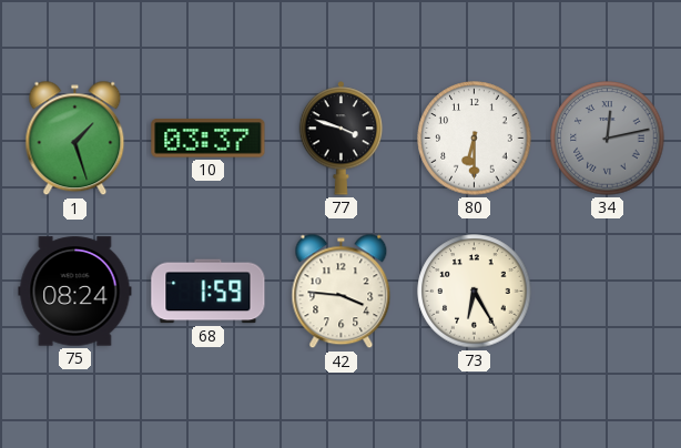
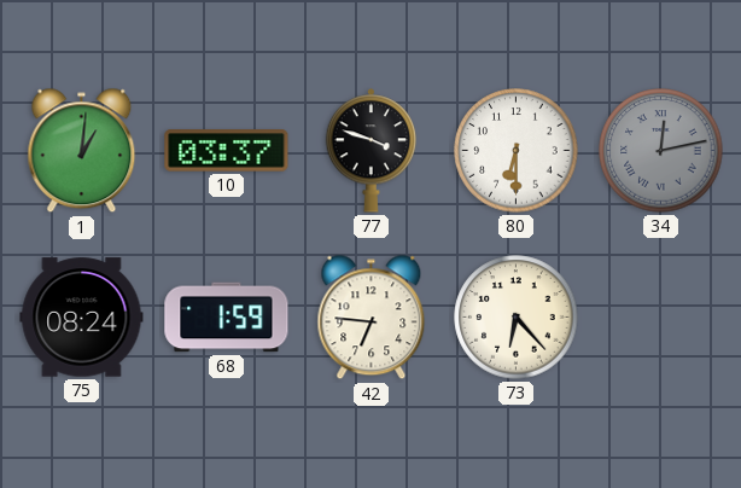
1: 1:27 -> 1:01 (82, 151)
42: 3:46 -> 6:46 (372, 318)
73: 6:25 -> 6:23 (517, 318)
